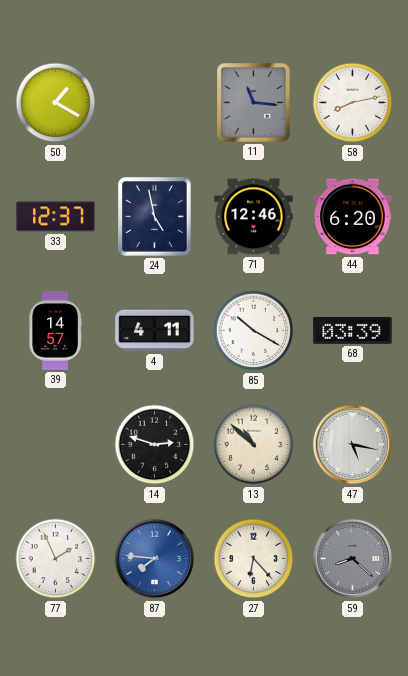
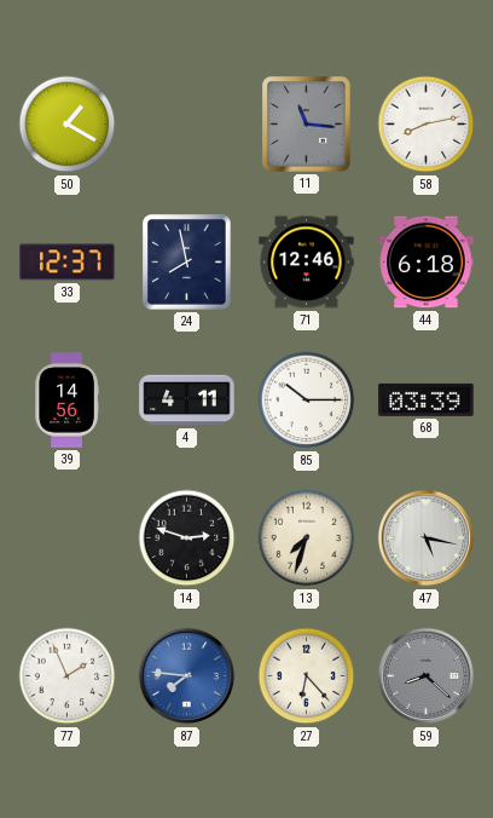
24: 4:58 -> 7:58 (187, 263)
44: 6:20 -> 6:18 (427, 263)
39: 14:57 -> 14:56 (66, 401)
85: 10:20 -> 10:15 (307, 401)
13: 10:52 -> 7:33 (307, 538)
